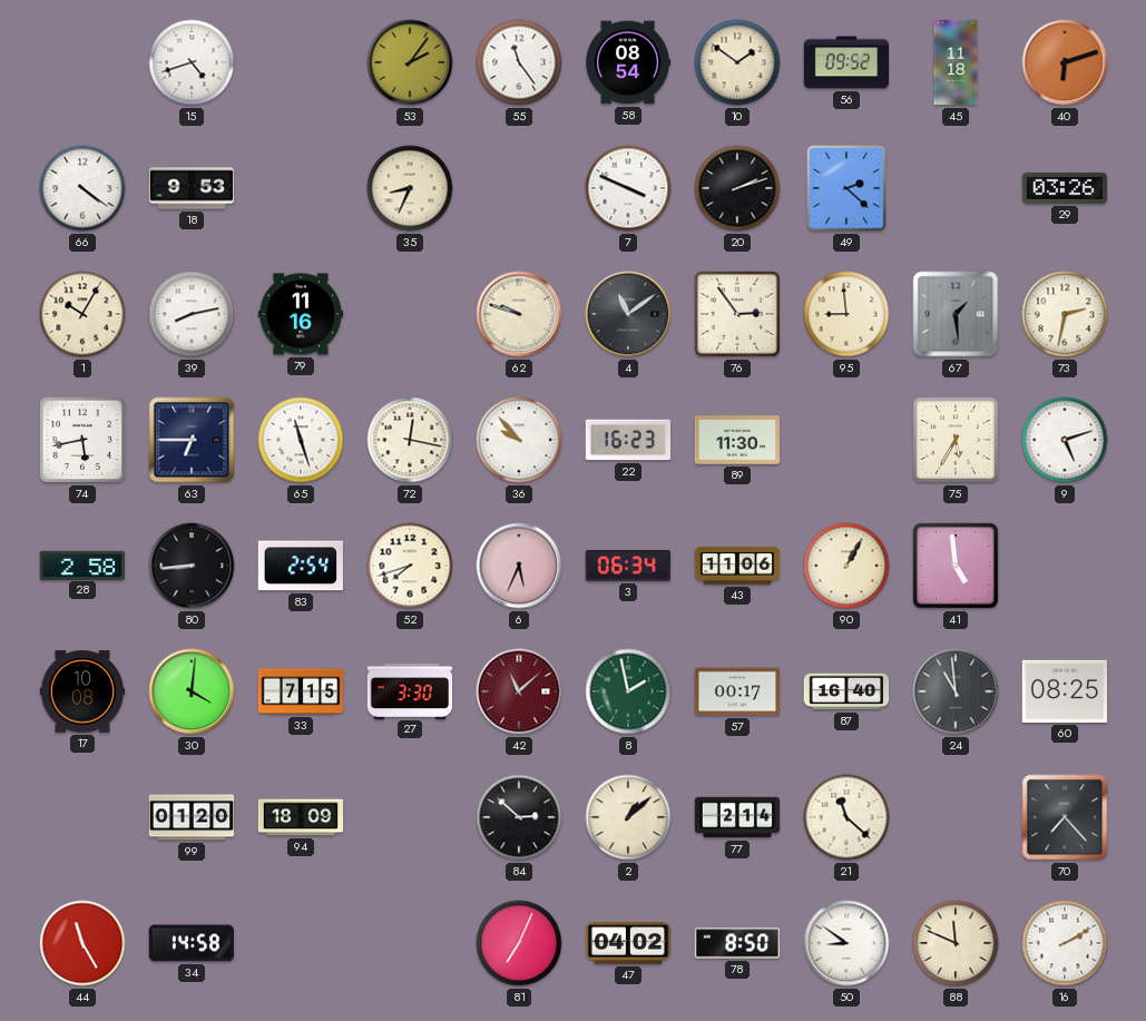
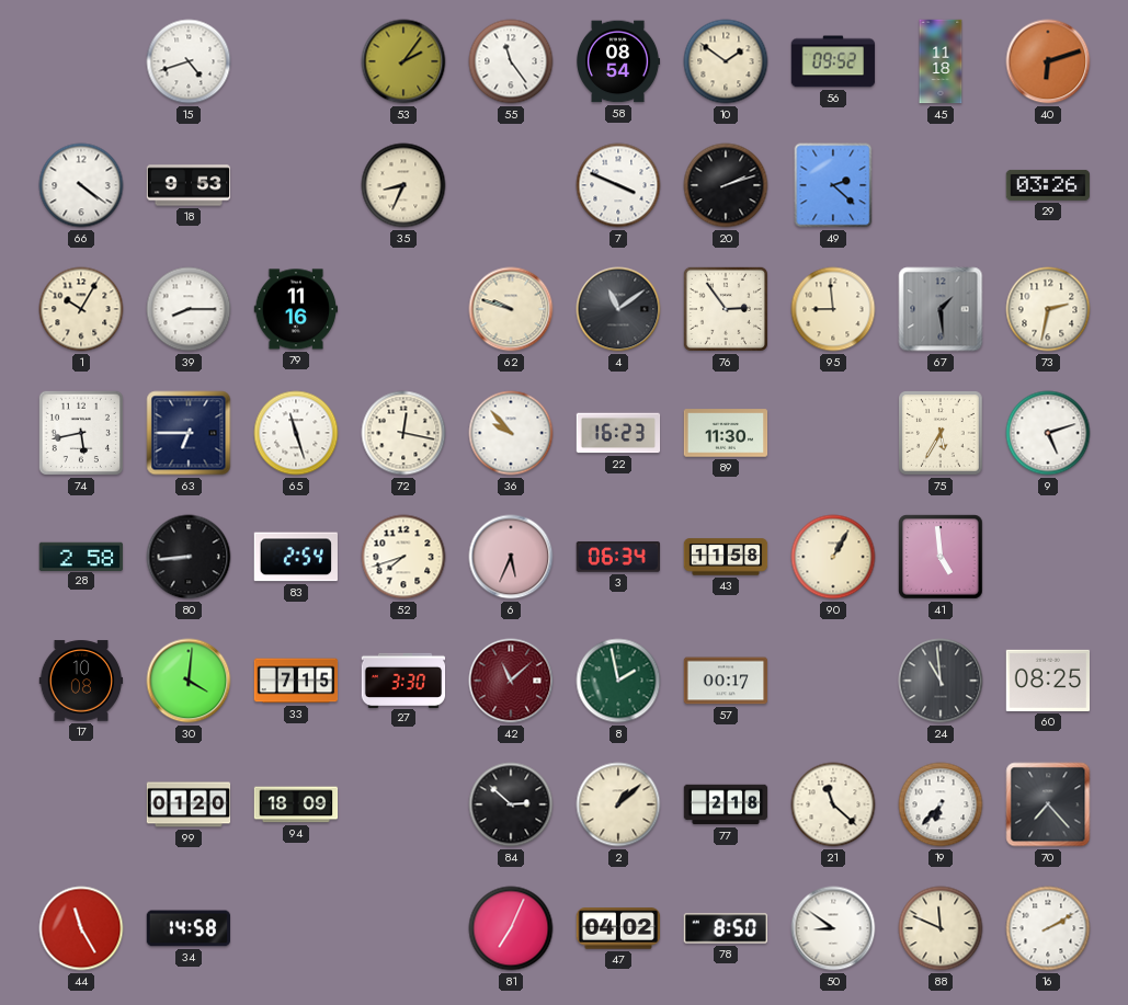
39: 8:13 -> 8:15 (189, 309)
43: 11:06 -> 11:58 (726, 557)
87: 16:40 -> none (846, 691)
77: 2:14 -> 2:18 (726, 804)
19: none -> 6:37 (941, 804)
